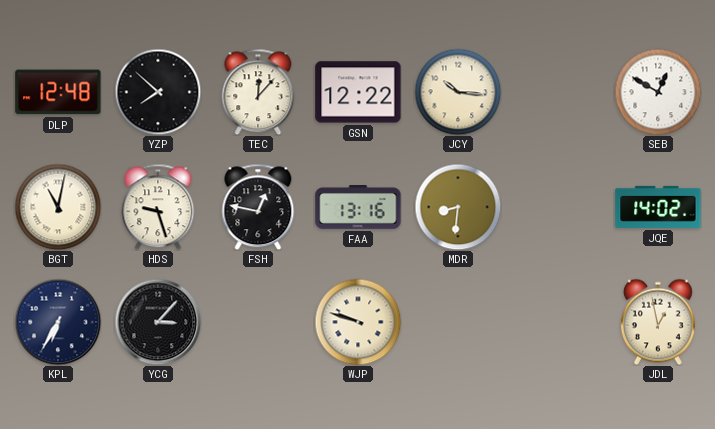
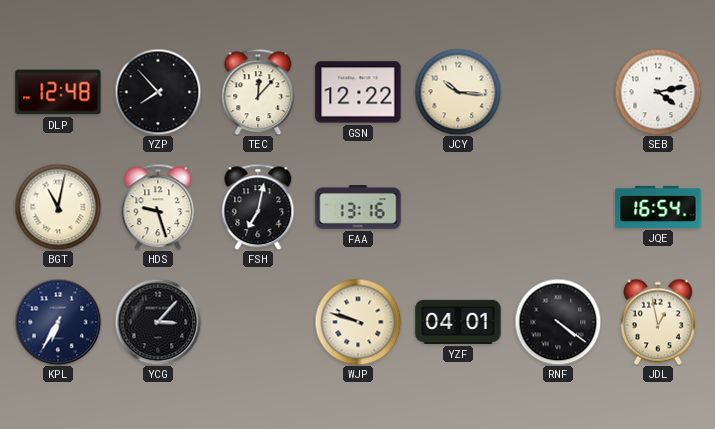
YZP: 7:52 -> 7:53 (158, 92)
SEB: 12:50 -> 4:13 (658, 92)
FSH: 12:47 -> 7:02 (258, 207)
MDR: 8:31 -> none (458, 207)
JQE: 14:02 -> 16:54 (658, 207)
YZF: none -> 04:01 (458, 322)
RNF: none -> 4:21 (558, 322)
